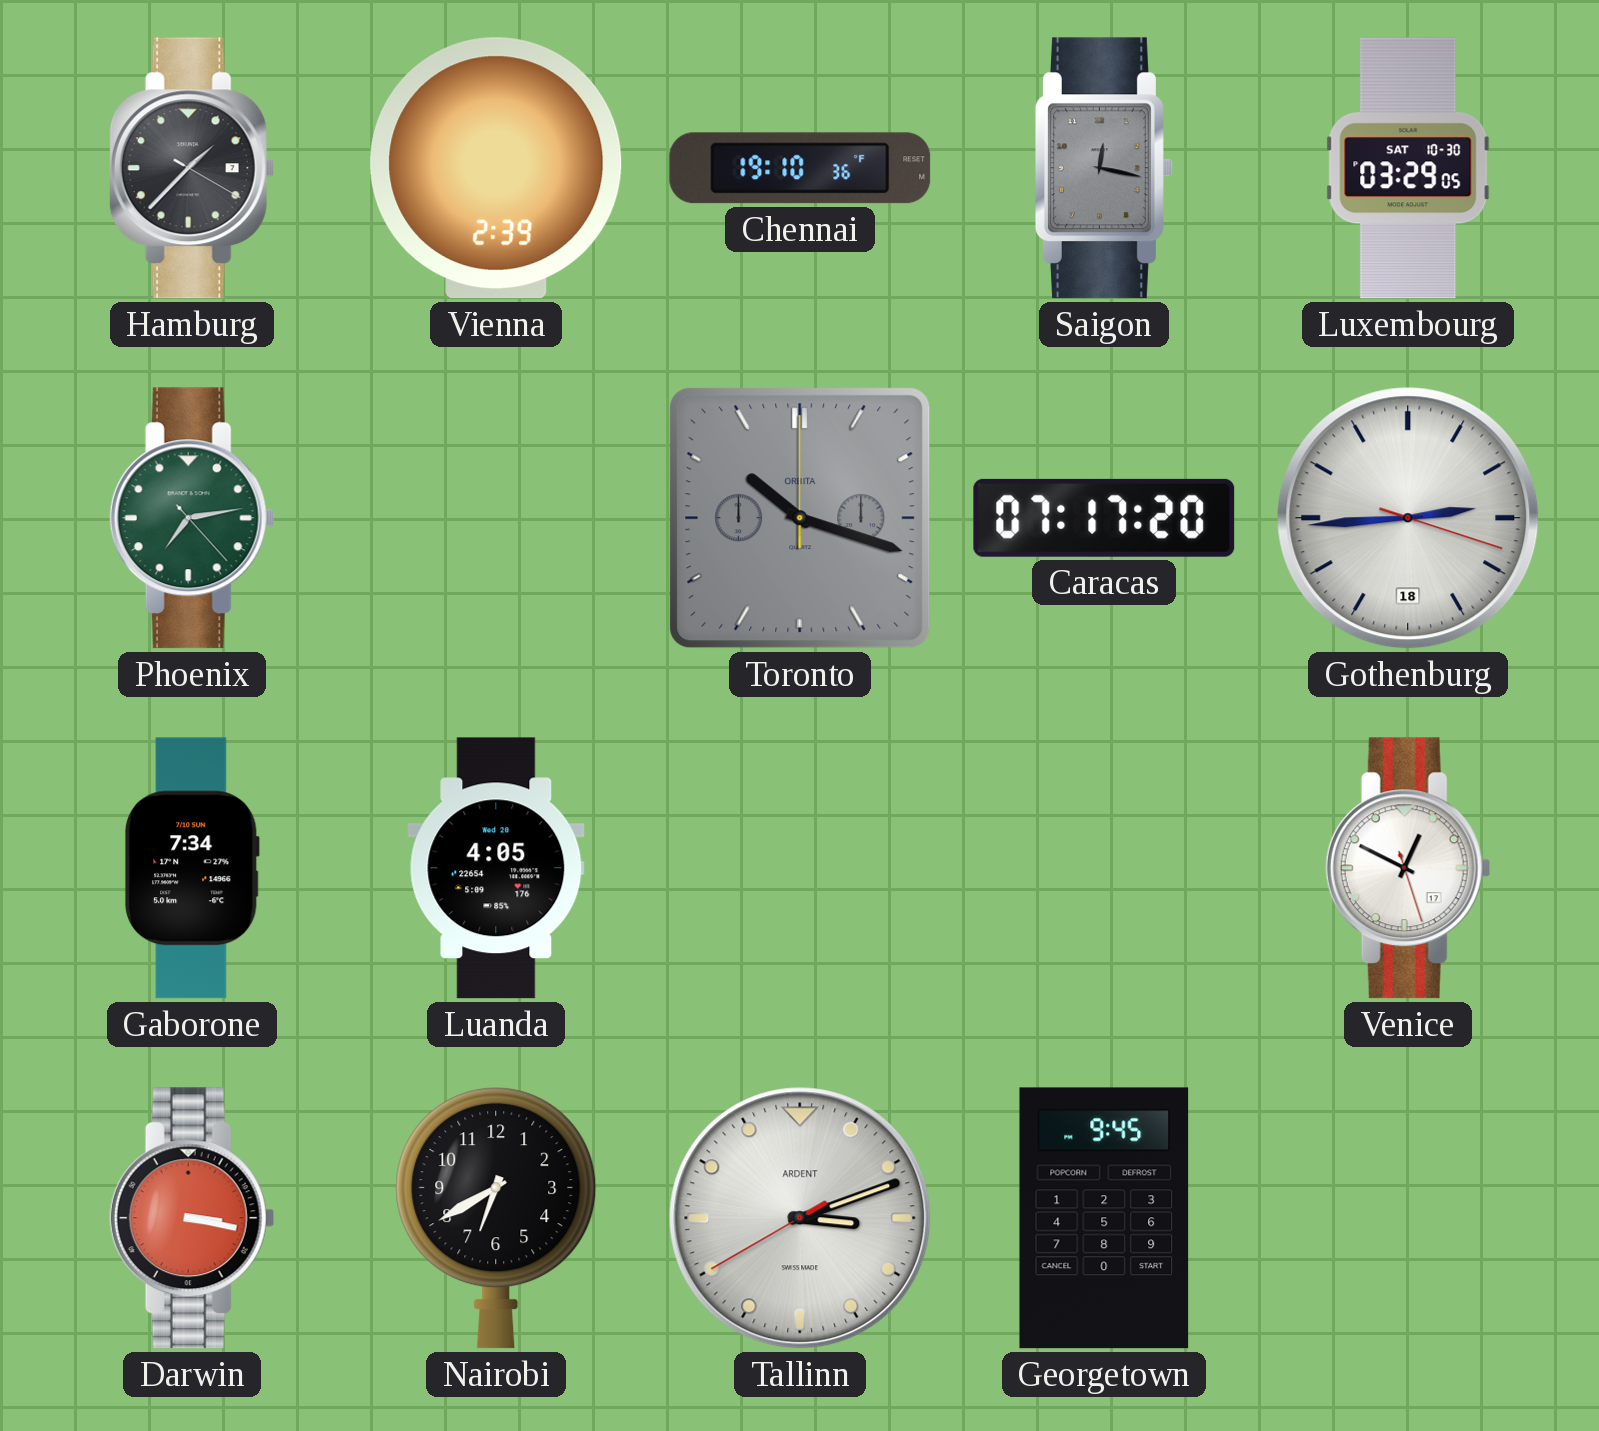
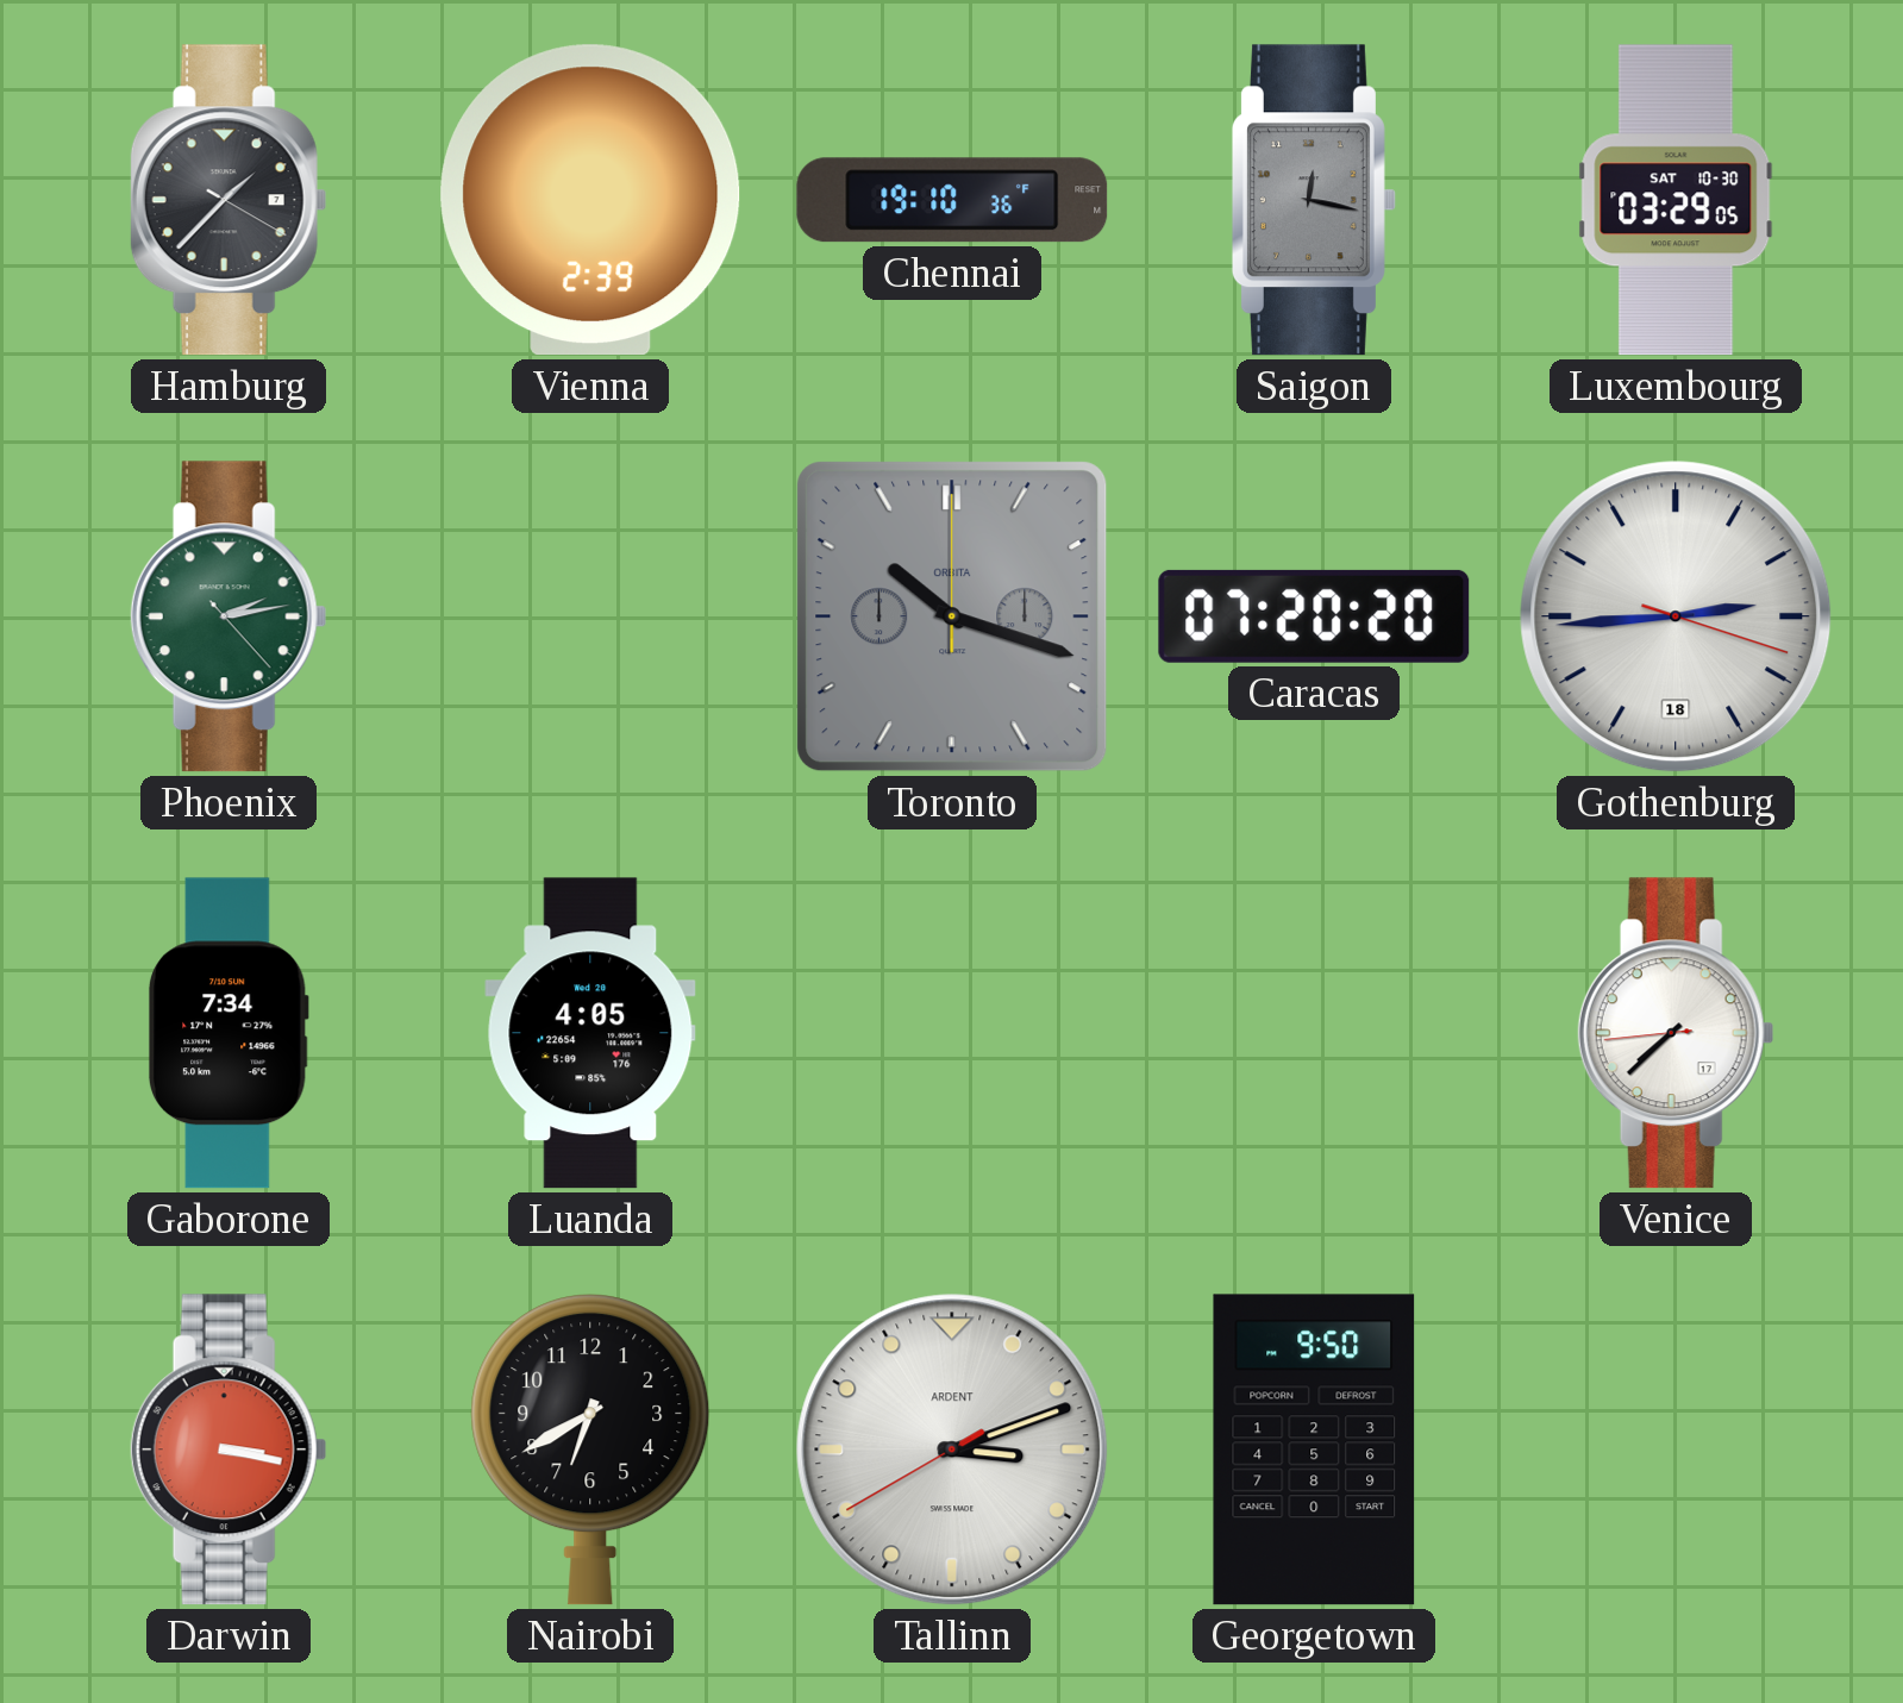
Phoenix: 7:13 -> 2:13 (229, 616)
Caracas: 07:17 -> 07:20 (1314, 616)
Venice: 12:49 -> 7:37 (1676, 1033)
Georgetown: 9:45 -> 9:50 (1314, 1450)
